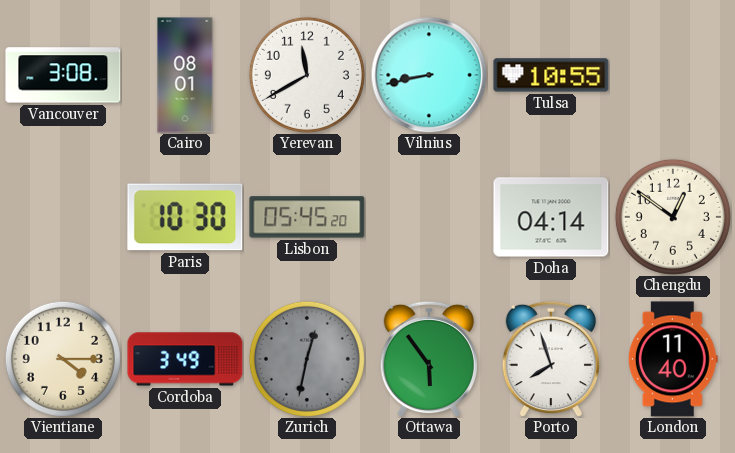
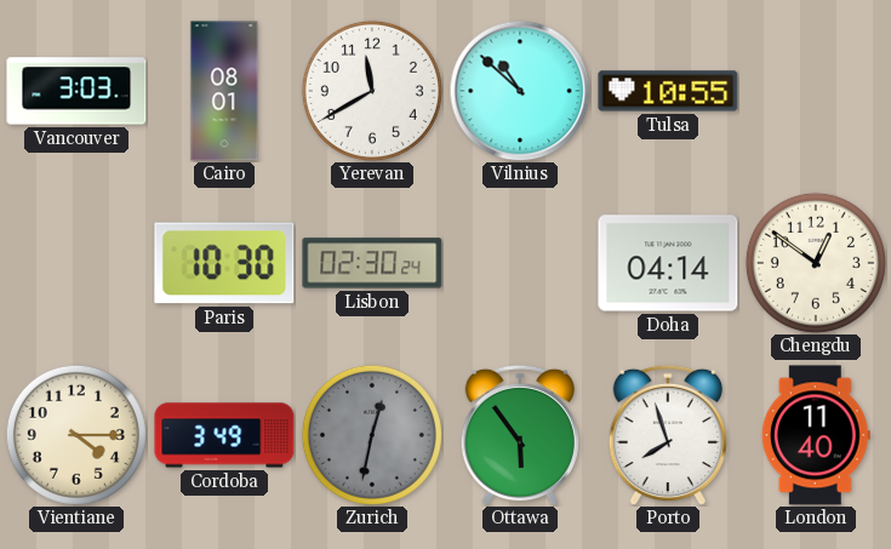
Vancouver: 3:08 -> 3:03 (76, 91)
Vilnius: 8:43 -> 10:52 (520, 91)
Lisbon: 05:45 -> 02:30 (372, 263)
